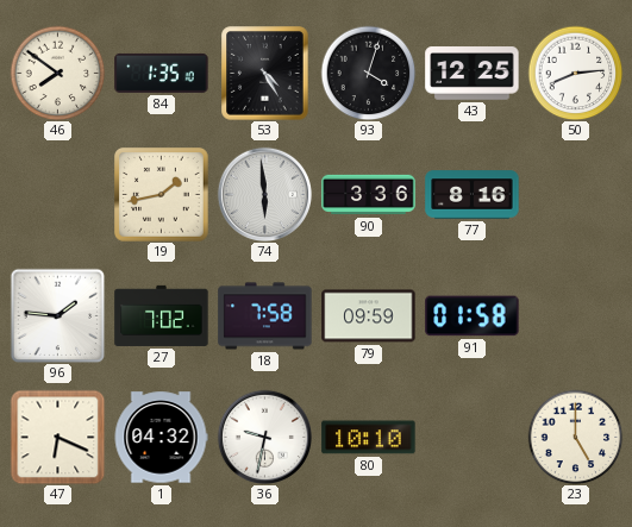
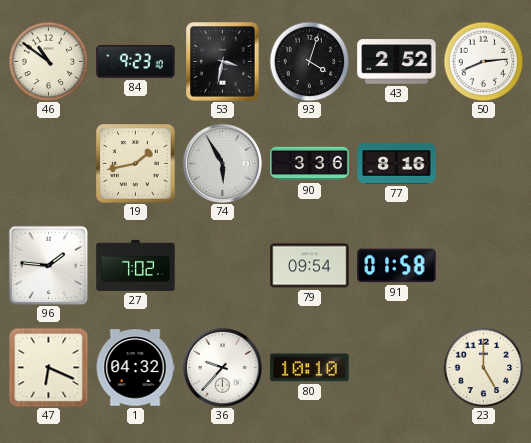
46: 7:51 -> 10:51 (48, 61)
84: 1:35 -> 9:23 (136, 61)
53: 4:25 -> 3:32 (223, 62)
43: 12:25 -> 2:52 (397, 62)
74: 5:59 -> 5:55 (222, 163)
18: 7:58 -> none (265, 316)
79: 09:59 -> 09:54 (310, 266)
36: 9:32 -> 9:37 (222, 367)
